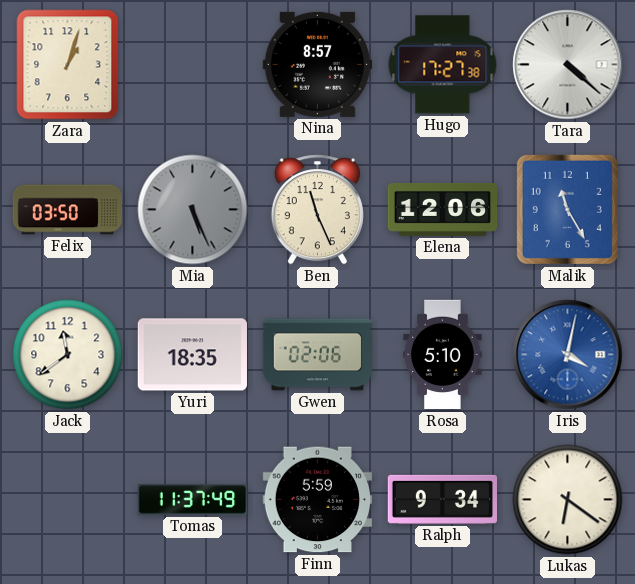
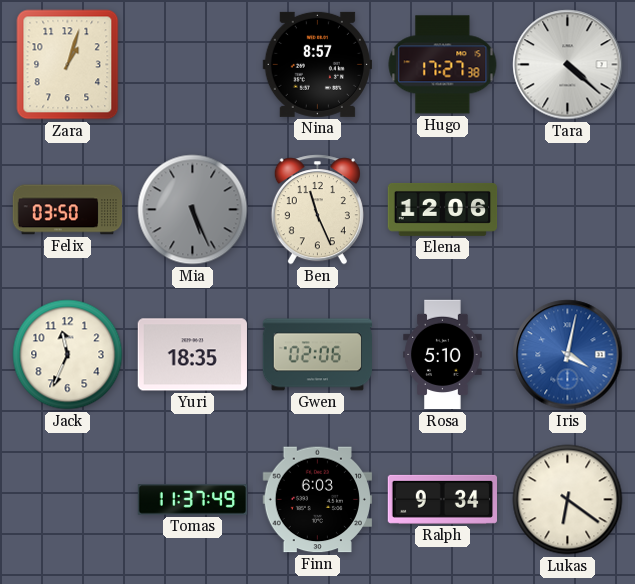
Malik: 11:25 -> none (567, 209)
Jack: 11:39 -> 11:34 (68, 355)
Finn: 5:59 -> 6:03 (317, 500)
